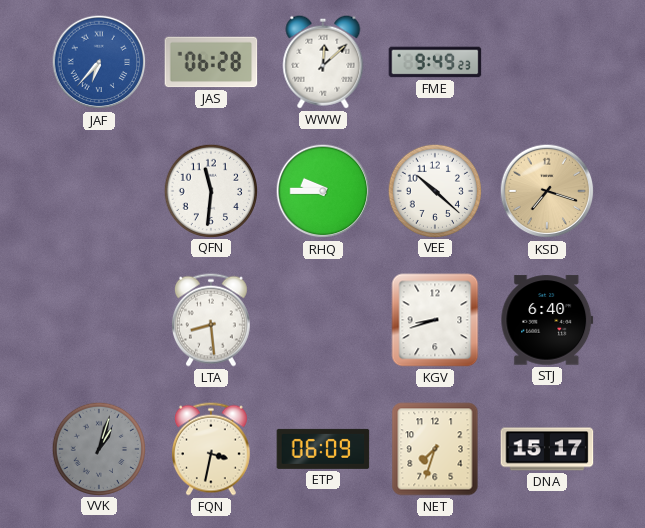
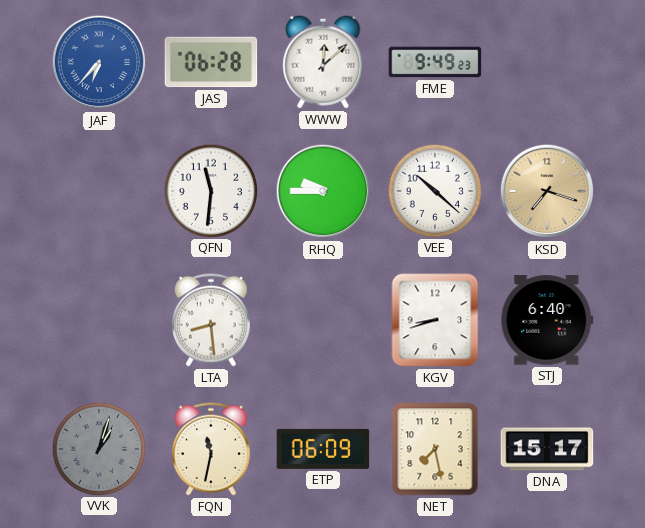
FQN: 3:32 -> 11:32 (211, 449)
NET: 7:33 -> 7:28 (435, 449)
